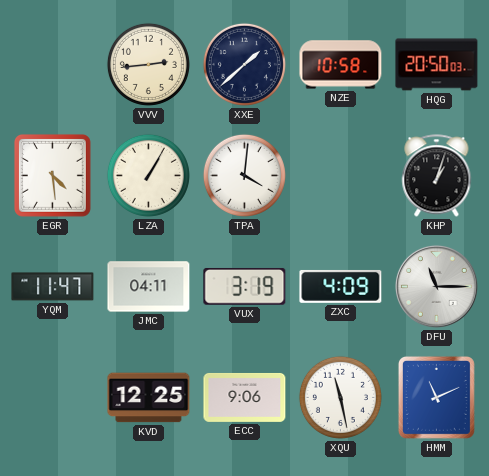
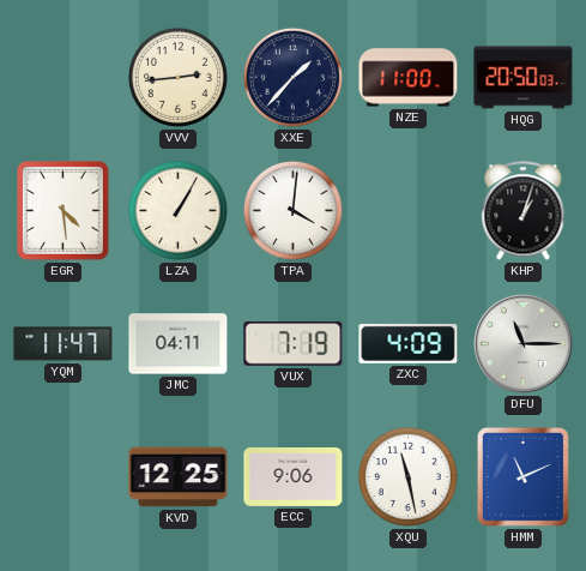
XXE: 1:38 -> 1:37 (292, 77)
NZE: 10:58 -> 11:00 (409, 78)
VUX: 3:19 -> 7:19 (294, 343)
